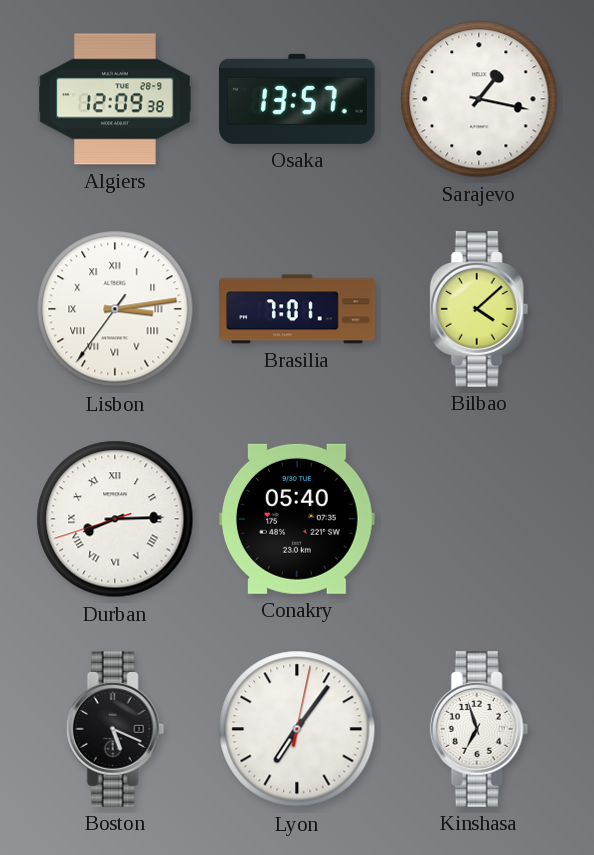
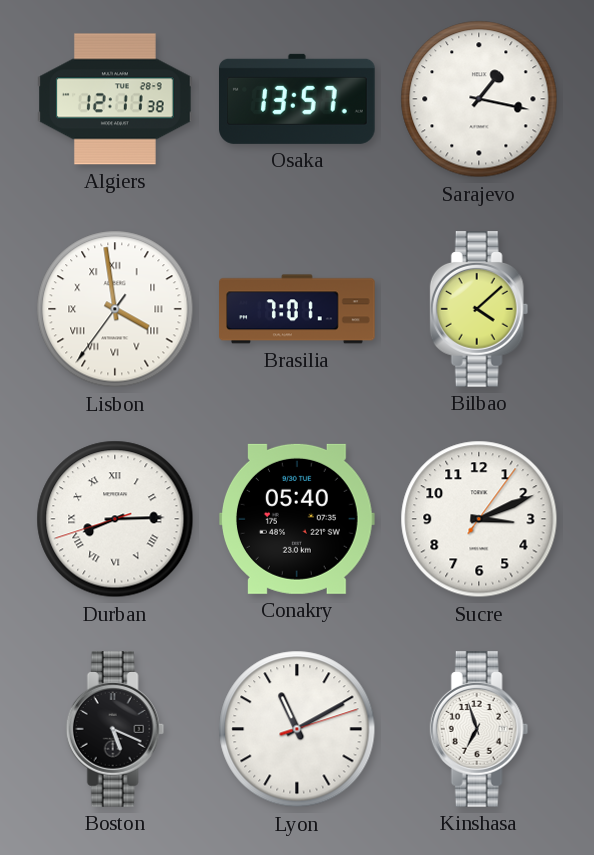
Algiers: 12:09 -> 12:11 (115, 99)
Lisbon: 3:13 -> 3:58 (115, 309)
Sucre: none -> 3:11 (479, 519)
Lyon: 7:06 -> 11:10 (297, 729)
